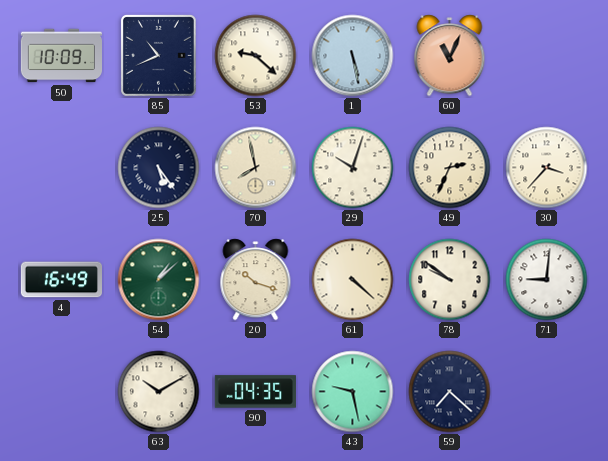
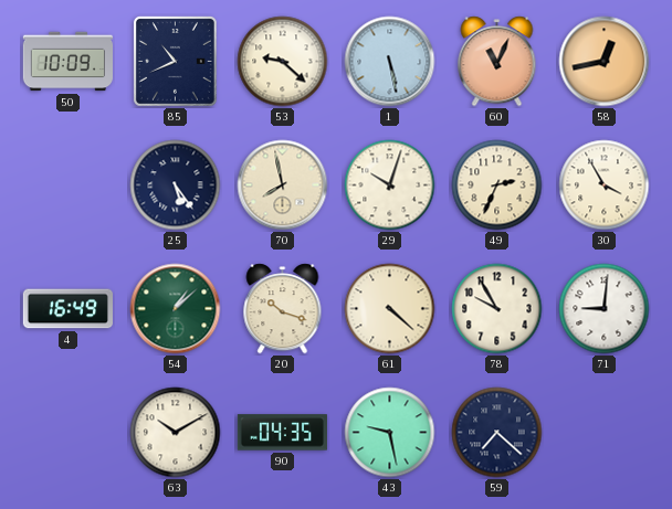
58: none -> 12:43 (605, 62)
30: 3:37 -> 3:55 (605, 185)
78: 9:51 -> 9:55 (497, 309)
